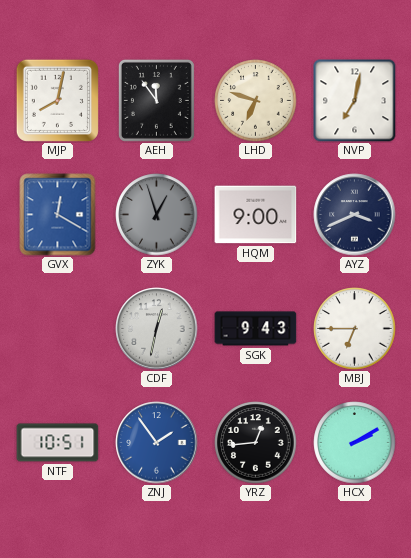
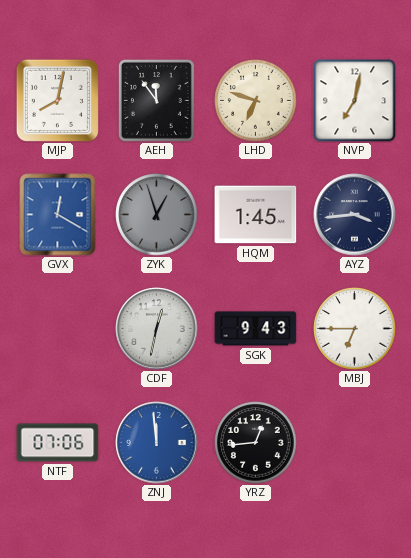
HQM: 9:00 -> 1:45 (256, 215)
AYZ: 3:41 -> 3:44 (355, 215)
NTF: 10:51 -> 07:06 (58, 443)
ZNJ: 1:54 -> 11:59 (157, 443)
HCX: 2:10 -> none (355, 443)
